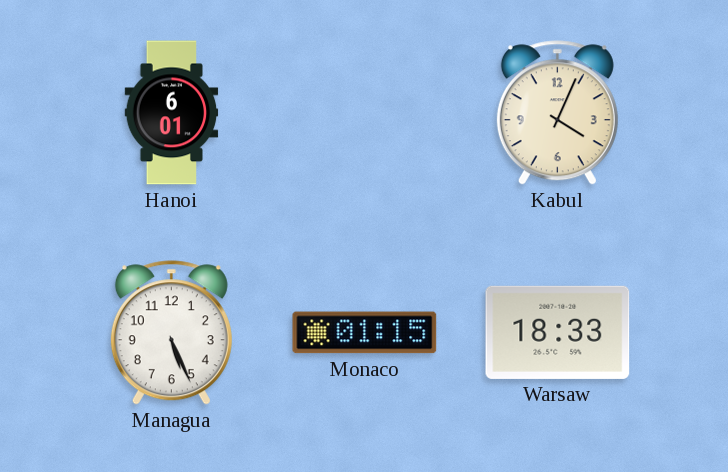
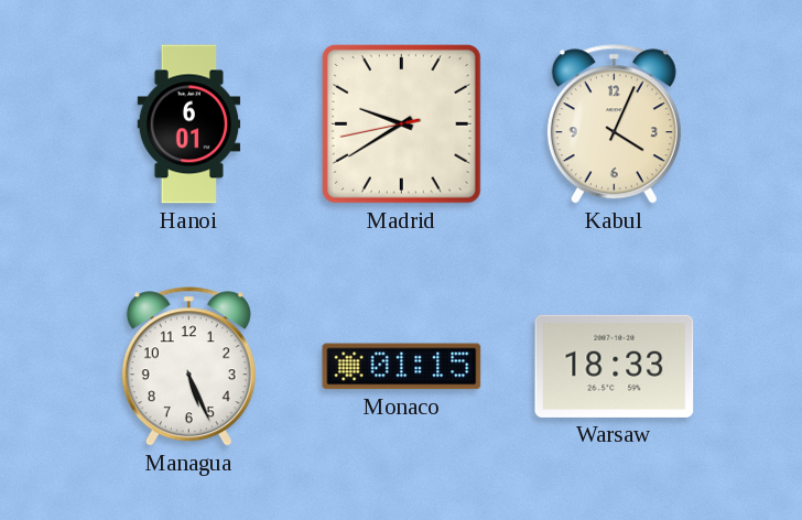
Madrid: none -> 9:39 (401, 123)
